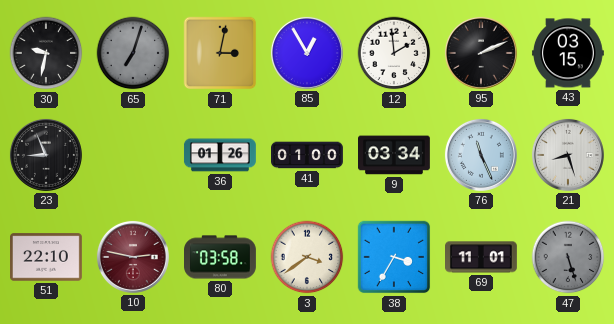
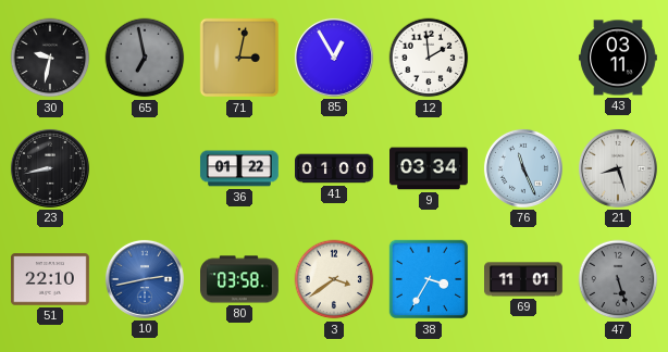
65: 7:03 -> 6:58 (145, 58)
95: 2:11 -> none (481, 53)
43: 03:15 -> 03:11 (618, 58)
23: 8:56 -> 8:43 (50, 168)
36: 01:26 -> 01:22 (239, 168)
10: 2:47 -> 2:43 (145, 279)
10 dial: burgundy -> blue (145, 279)
